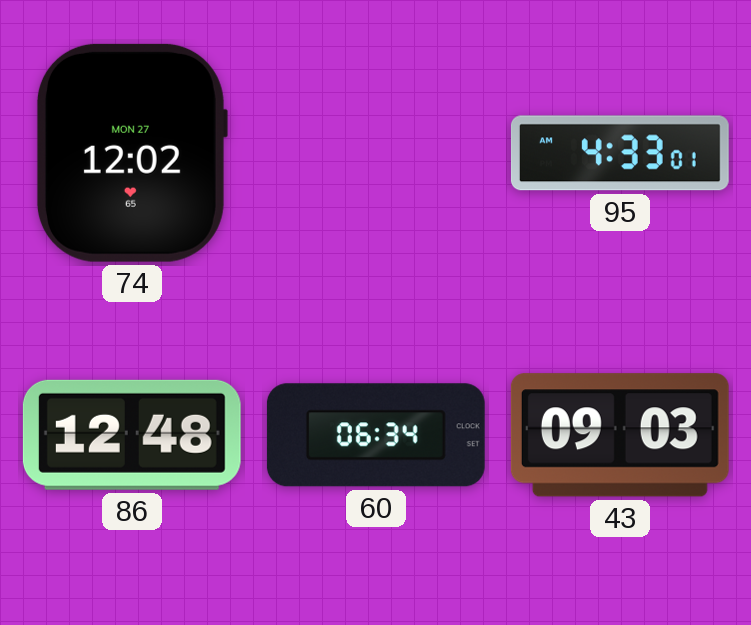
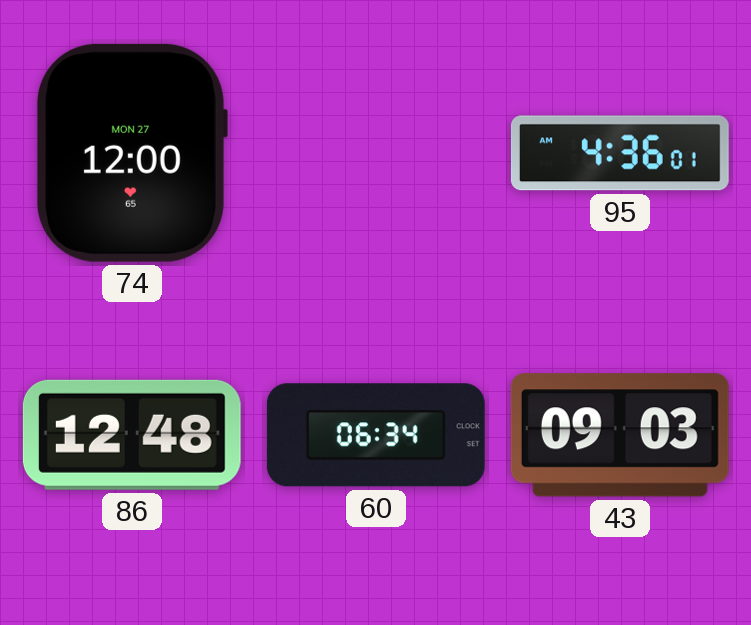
74: 12:02 -> 12:00 (131, 153)
95: 4:33 -> 4:36 (620, 153)
